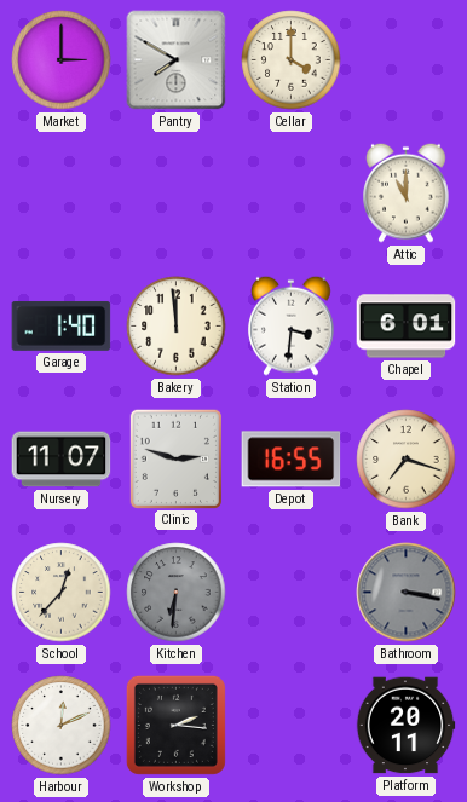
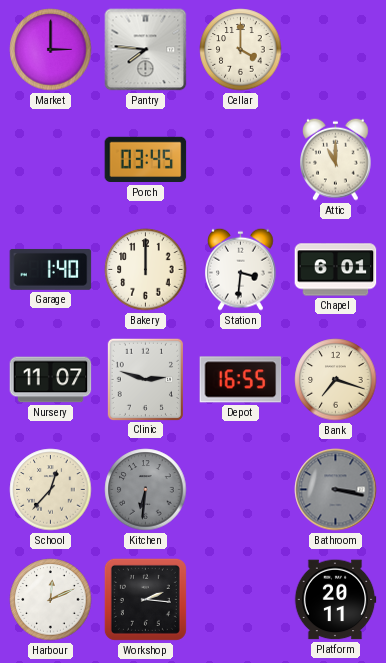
Pantry: 7:50 -> 7:46 (146, 50)
Porch: none -> 03:45 (146, 160)
Bakery: 11:59 -> 12:00 (146, 270)
